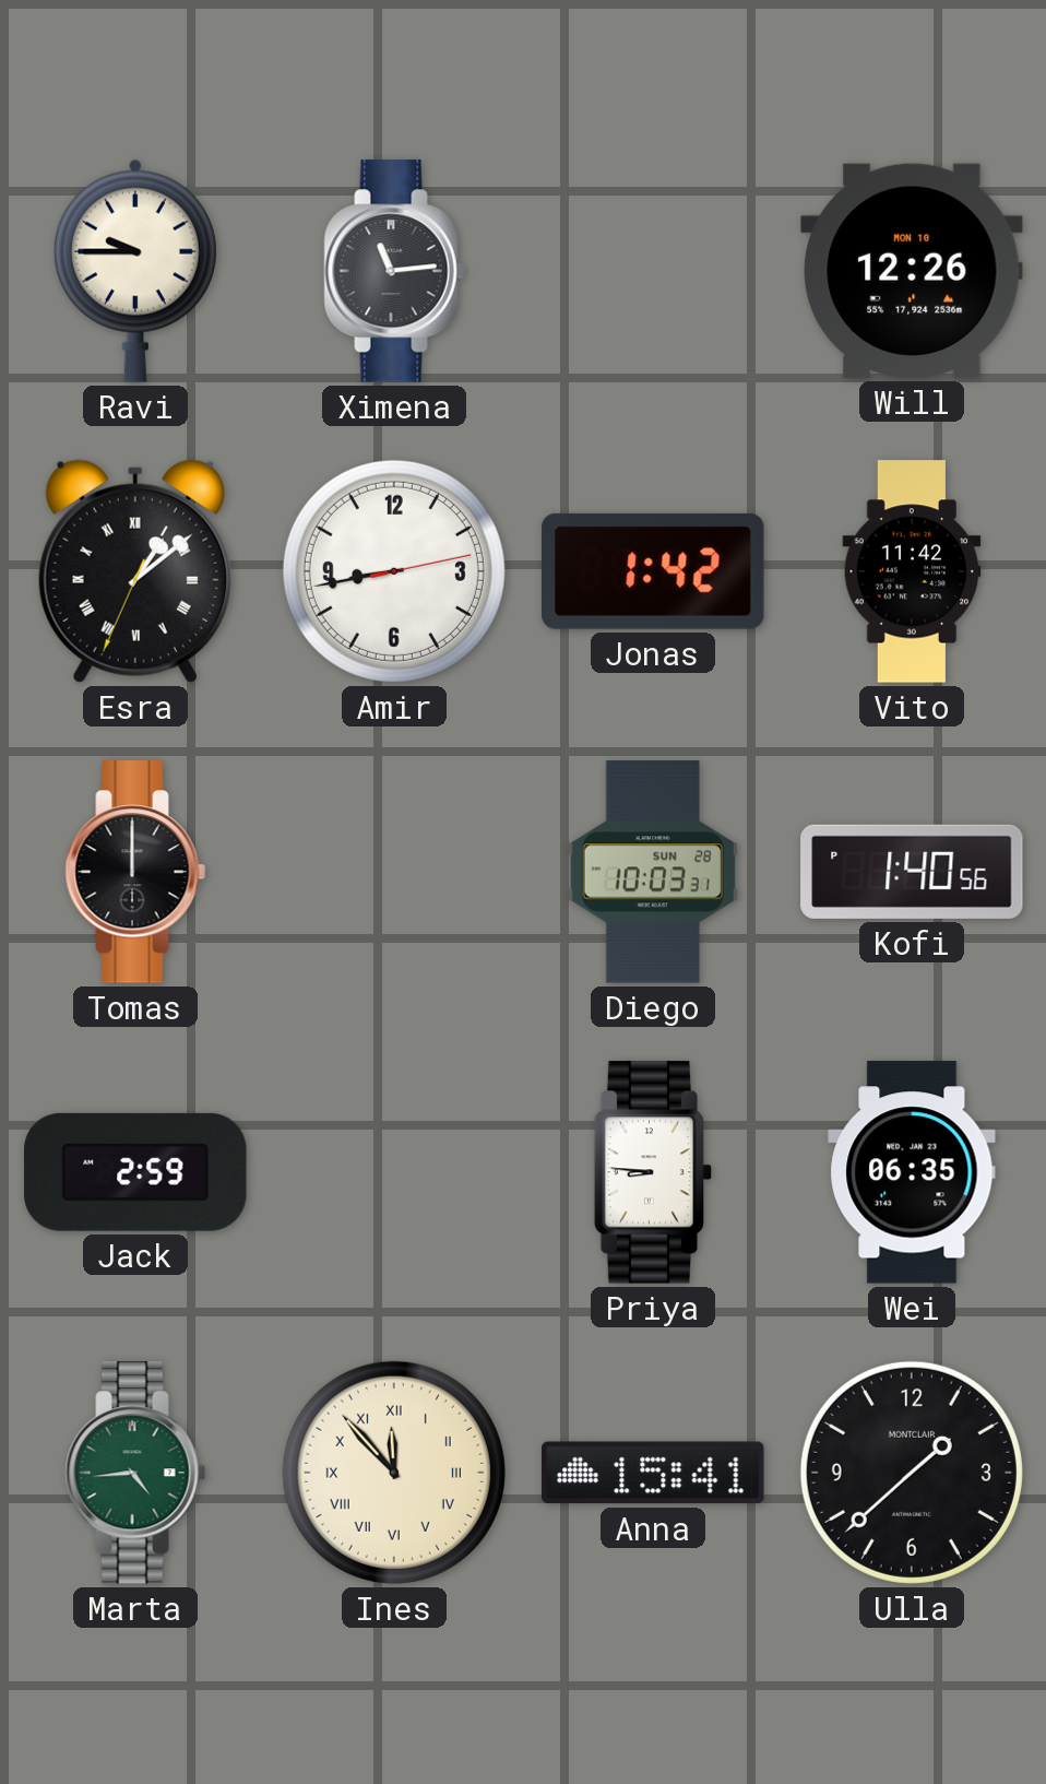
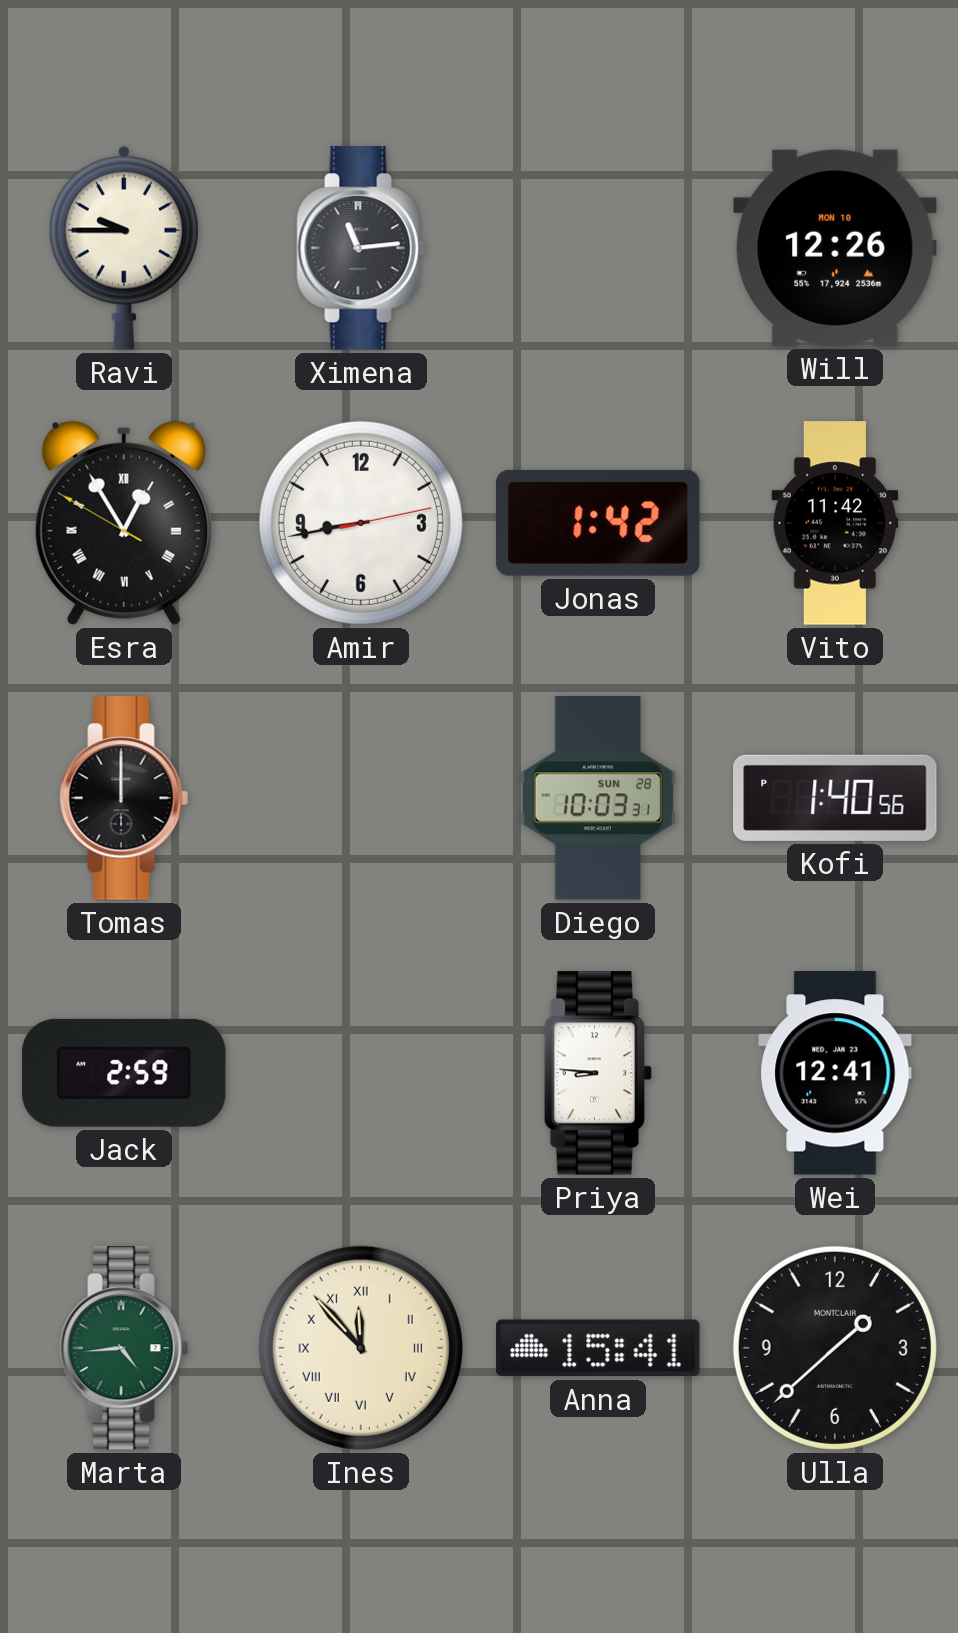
Esra: 1:08 -> 12:54 (124, 523)
Wei: 06:35 -> 12:41 (835, 1073)
